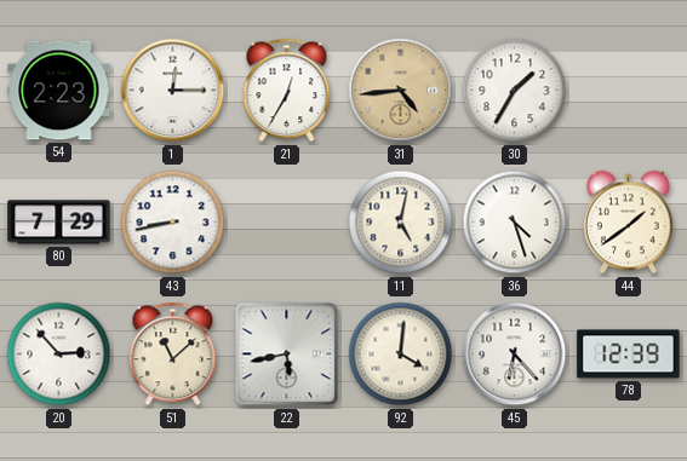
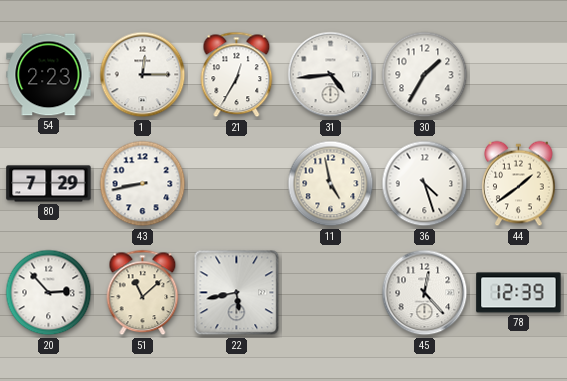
31 dial: champagne -> white (331, 75)
11: 5:02 -> 4:58 (331, 184)
92: 4:01 -> none (401, 355)
45: 6:23 -> 12:23 (425, 293)
